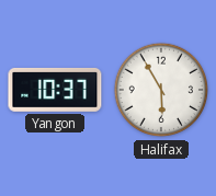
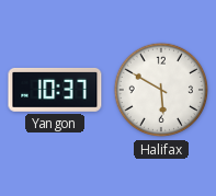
Halifax: 5:55 -> 5:50 (161, 90)
